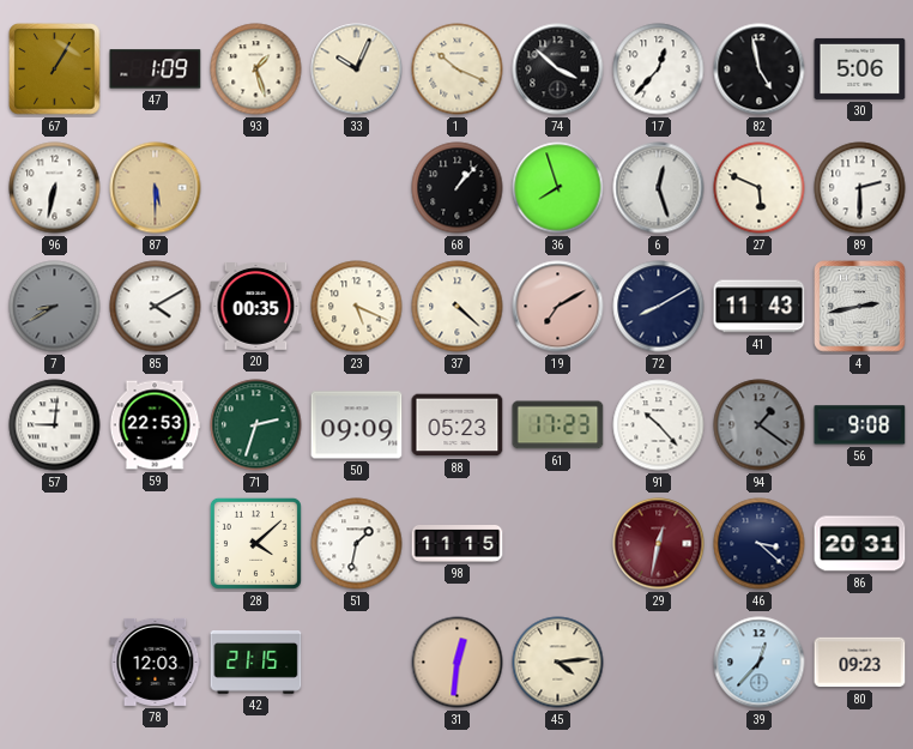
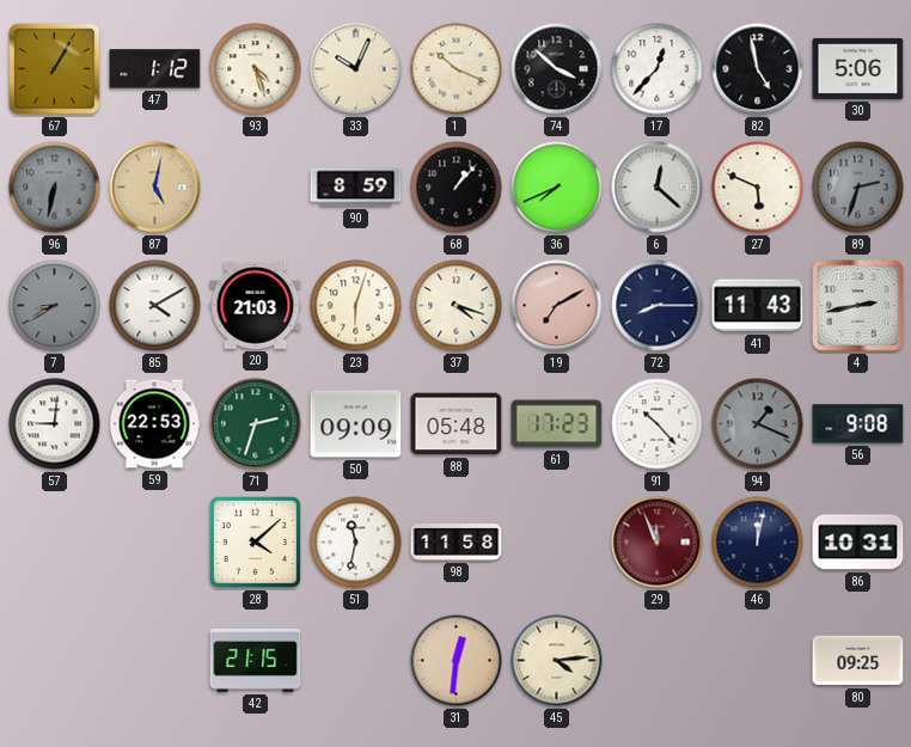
47: 1:09 -> 1:12 (155, 69)
93: 1:27 -> 4:27 (256, 69)
96 dial: white -> grey (55, 188)
87: 5:30 -> 5:02 (155, 188)
90: none -> 8:59 (356, 188)
36: 7:57 -> 7:41 (557, 188)
6: 12:27 -> 12:22 (658, 188)
89: 2:30 -> 2:33 (858, 188)
89 dial: white -> grey (858, 188)
20: 00:35 -> 21:03 (256, 306)
23: 5:19 -> 6:03 (356, 306)
37: 4:22 -> 4:18 (457, 306)
72: 8:10 -> 8:15 (658, 306)
88: 05:23 -> 05:48 (457, 424)
94: 1:21 -> 1:19 (758, 424)
51: 1:32 -> 11:32 (356, 543)
98: 11:15 -> 11:58 (457, 543)
29: 12:32 -> 11:56 (658, 543)
46: 3:22 -> 12:02 (758, 543)
86: 20:31 -> 10:31 (858, 543)
78: 12:03 -> none (156, 662)
39: 12:37 -> none (760, 663)
80: 09:23 -> 09:25 (858, 661)
